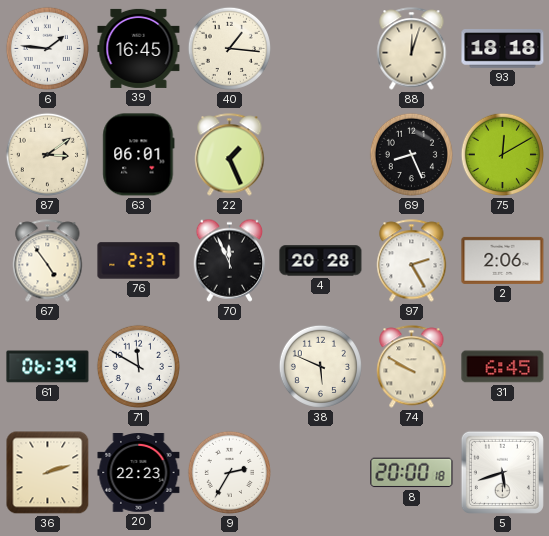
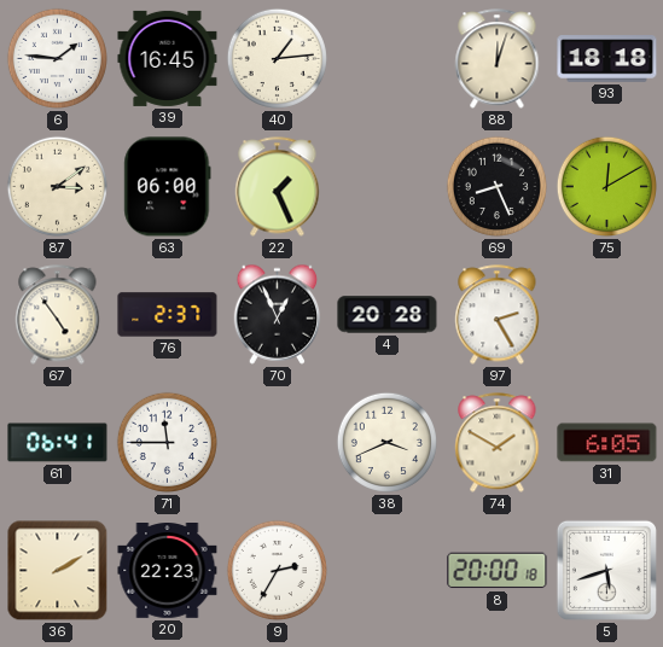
40: 1:16 -> 1:14 (277, 58)
63: 06:01 -> 06:00 (168, 187)
70: 11:56 -> 12:56 (278, 314)
2: 2:06 -> none (503, 260)
61: 06:39 -> 06:41 (58, 443)
71: 11:50 -> 11:45 (167, 442)
38: 5:49 -> 3:41 (386, 442)
74: 9:50 -> 1:50 (498, 443)
31: 6:45 -> 6:05 (607, 443)
36: 2:12 -> 2:10 (58, 571)
